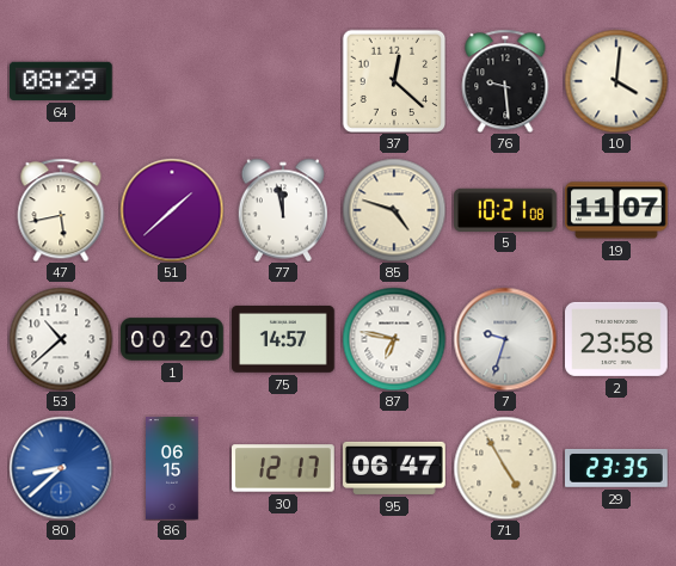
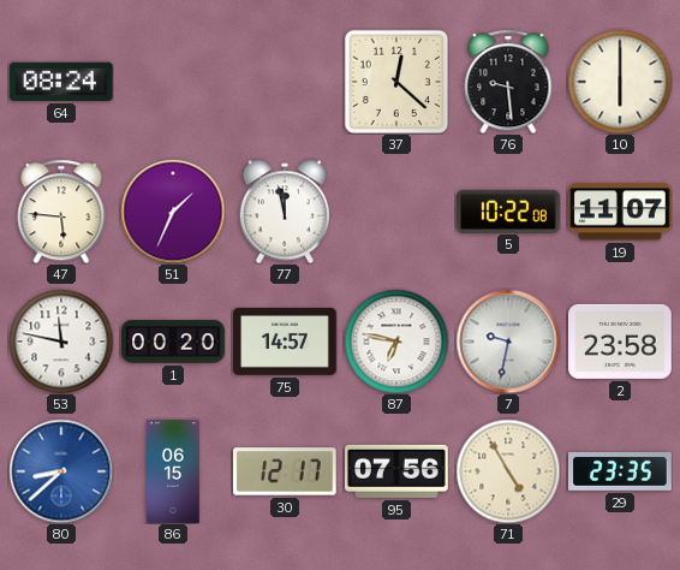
64: 08:29 -> 08:24 (62, 82)
10: 4:01 -> 6:00 (620, 82)
47: 5:43 -> 5:46 (61, 212)
51: 1:38 -> 1:34 (173, 212)
85: 4:48 -> none (394, 210)
5: 10:21 -> 10:22 (508, 210)
53: 10:38 -> 11:47 (61, 342)
7: 9:33 -> 9:32 (508, 342)
95: 06:47 -> 07:56 (398, 471)
